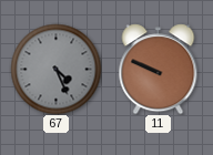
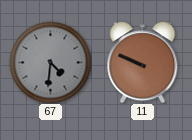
67: 4:26 -> 4:31 (50, 62)
